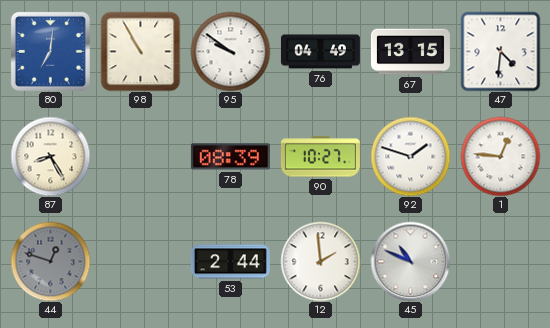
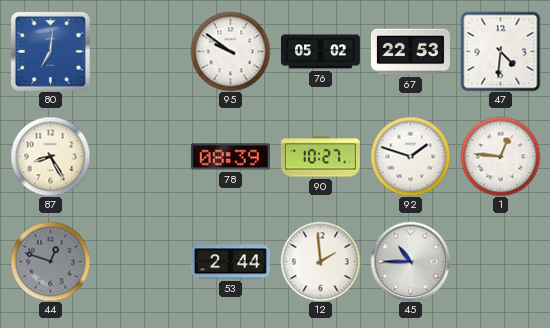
98: 10:55 -> none (140, 51)
76: 04:49 -> 05:02 (320, 52)
67: 13:15 -> 22:53 (410, 52)
45: 10:49 -> 10:45 (410, 261)
